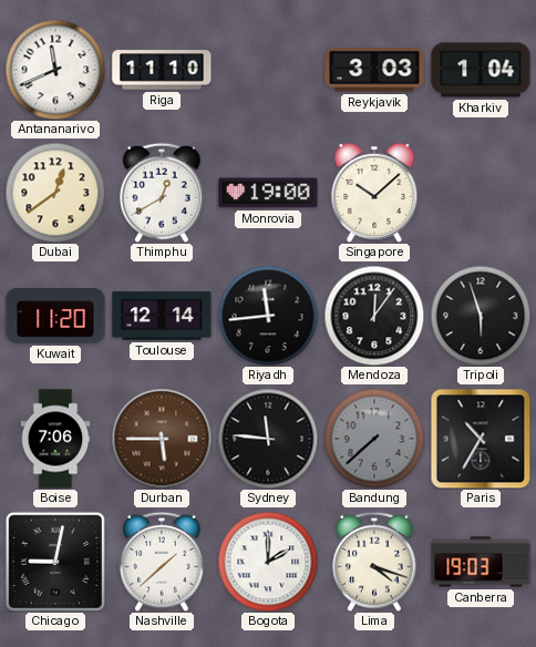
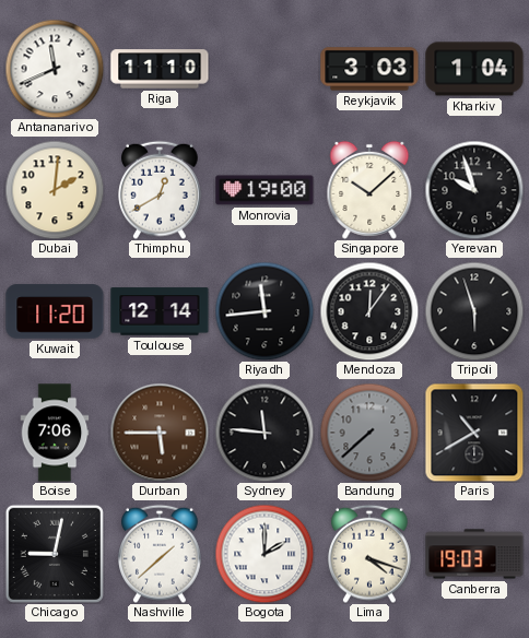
Dubai: 12:39 -> 2:01 (55, 190)
Yerevan: none -> 9:57 (474, 190)
Paris: 10:35 -> 10:40 (474, 433)
